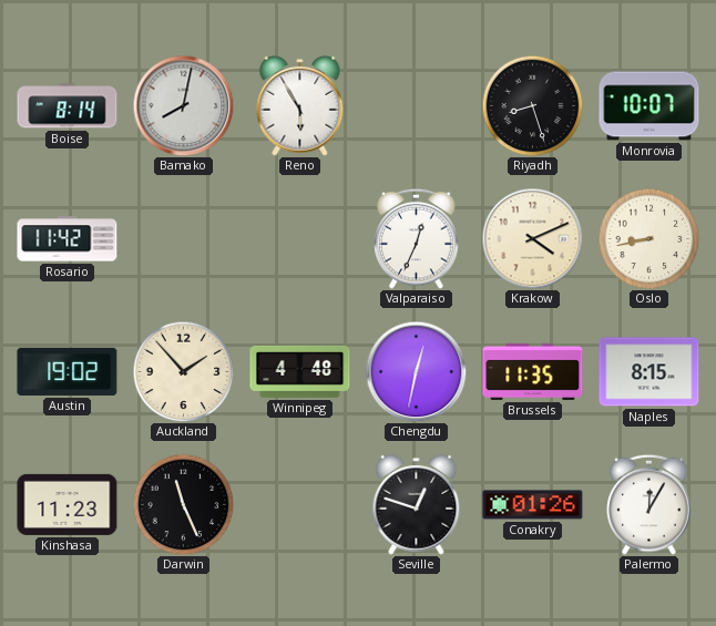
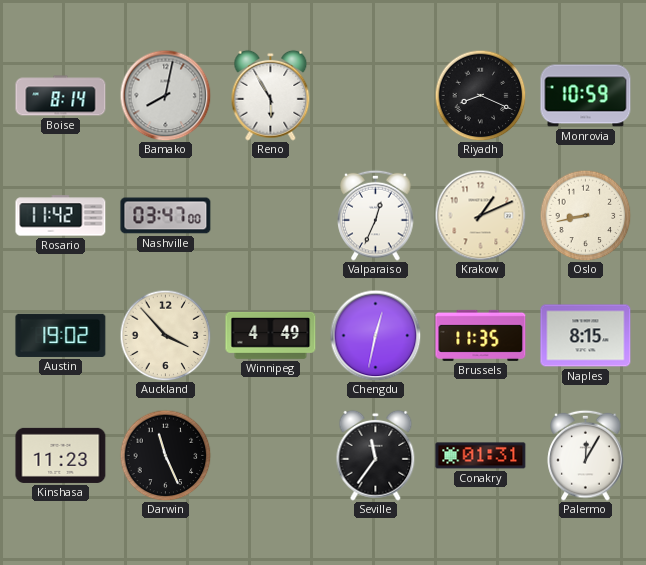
Riyadh: 8:27 -> 8:19 (480, 95)
Monrovia: 10:07 -> 10:59 (586, 96)
Nashville: none -> 03:47 (166, 216)
Krakow: 4:11 -> 1:11 (480, 215)
Auckland: 1:53 -> 3:53 (165, 335)
Winnipeg: 4:48 -> 4:49 (271, 335)
Seville: 12:48 -> 11:36 (376, 455)
Conakry: 01:26 -> 01:31 (481, 456)
